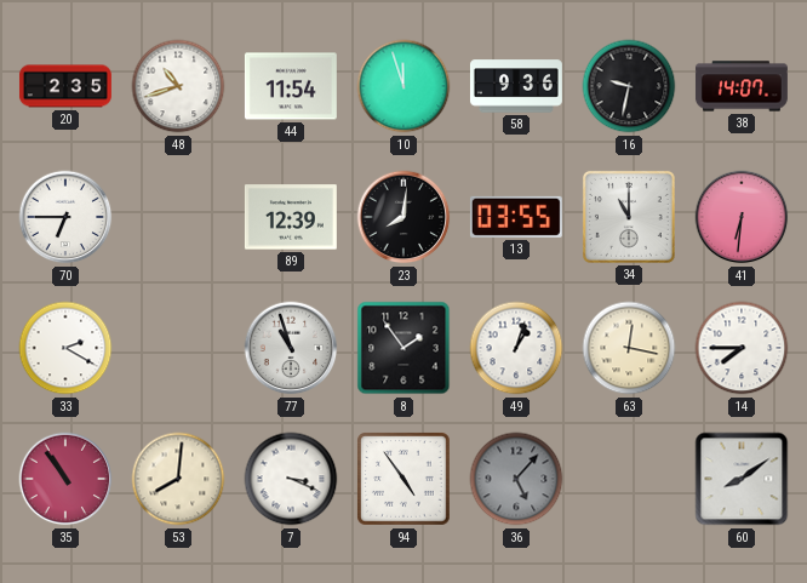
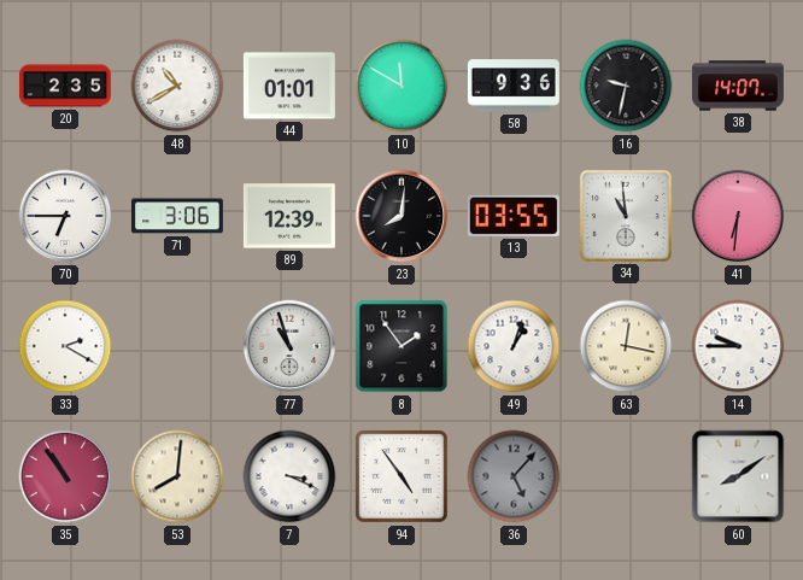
48: 10:42 -> 10:40 (177, 86)
44: 11:54 -> 01:01 (289, 86)
10: 11:57 -> 11:50 (401, 86)
71: none -> 3:06 (177, 216)
34: 11:00 -> 10:59 (626, 216)
14: 7:45 -> 9:45 (738, 346)
